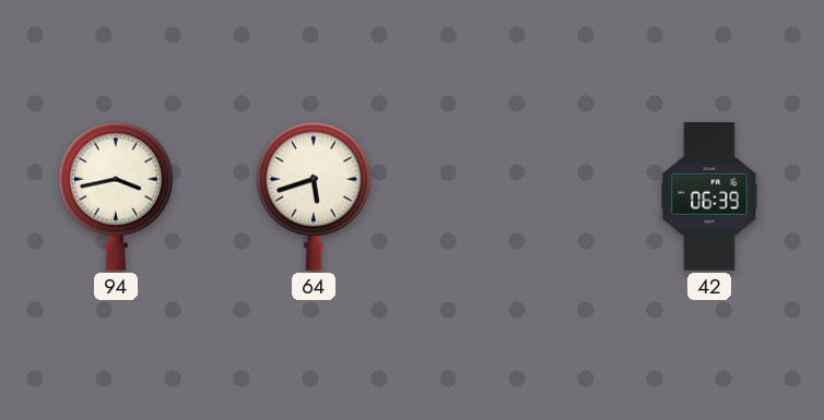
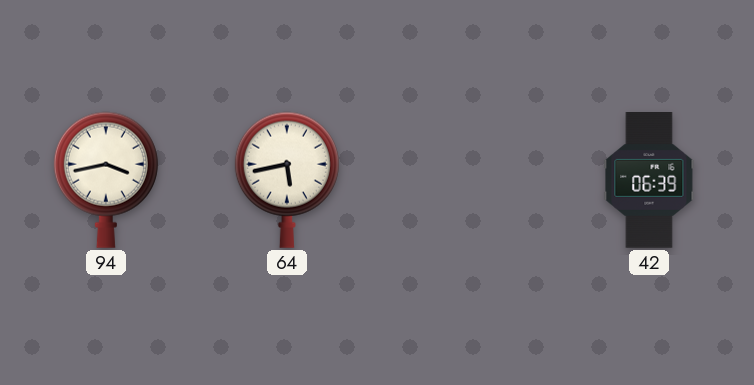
64: 5:42 -> 5:43 (287, 180)
